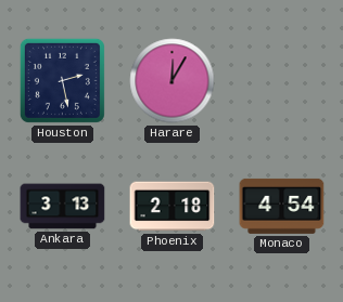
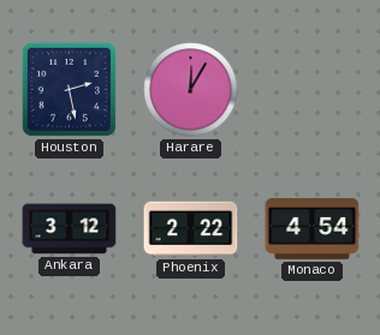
Ankara: 3:13 -> 3:12 (70, 229)
Phoenix: 2:18 -> 2:22 (191, 229)
